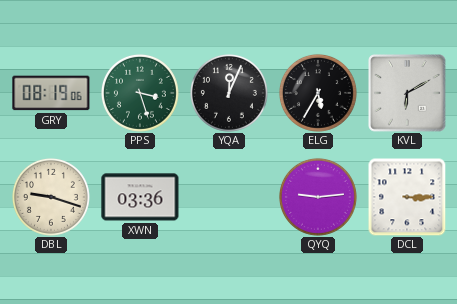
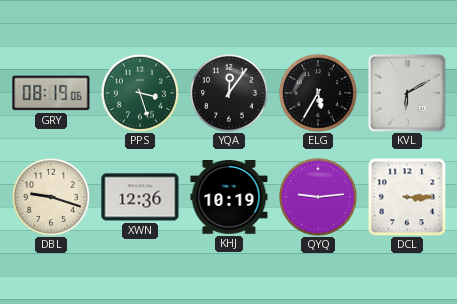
YQA: 12:04 -> 12:06 (229, 93)
XWN: 03:36 -> 12:36 (140, 197)
KHJ: none -> 10:19 (229, 198)
